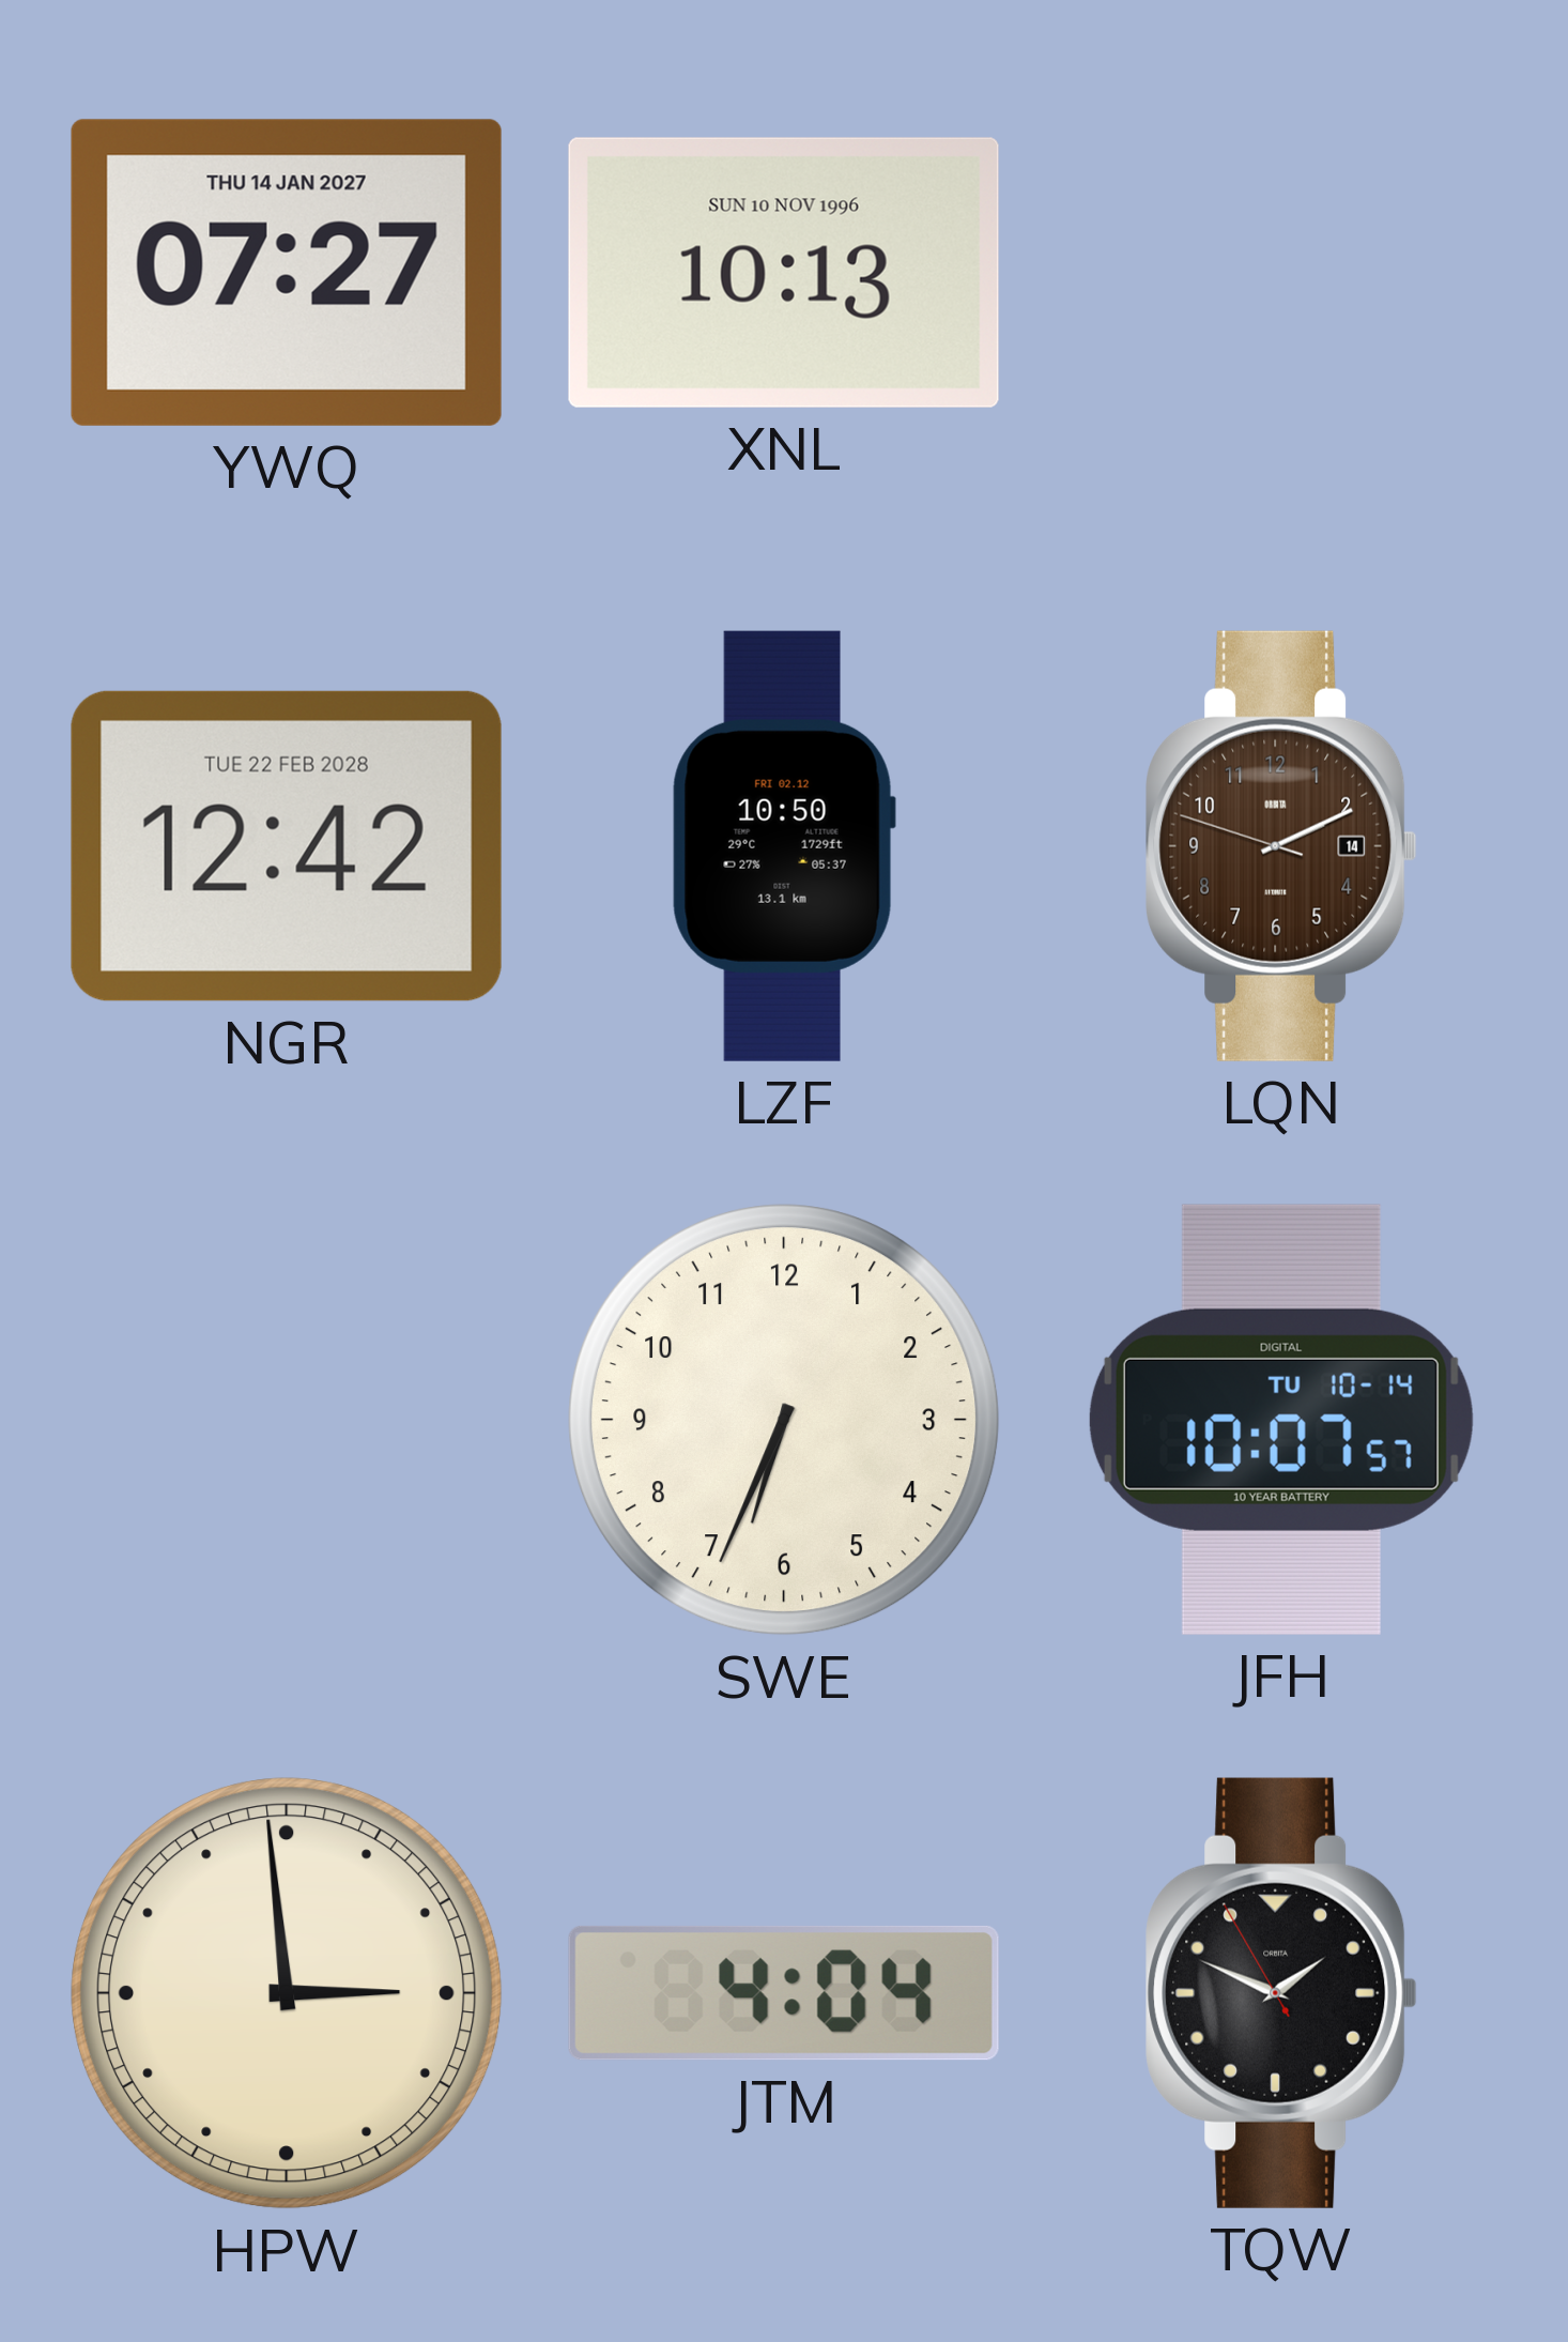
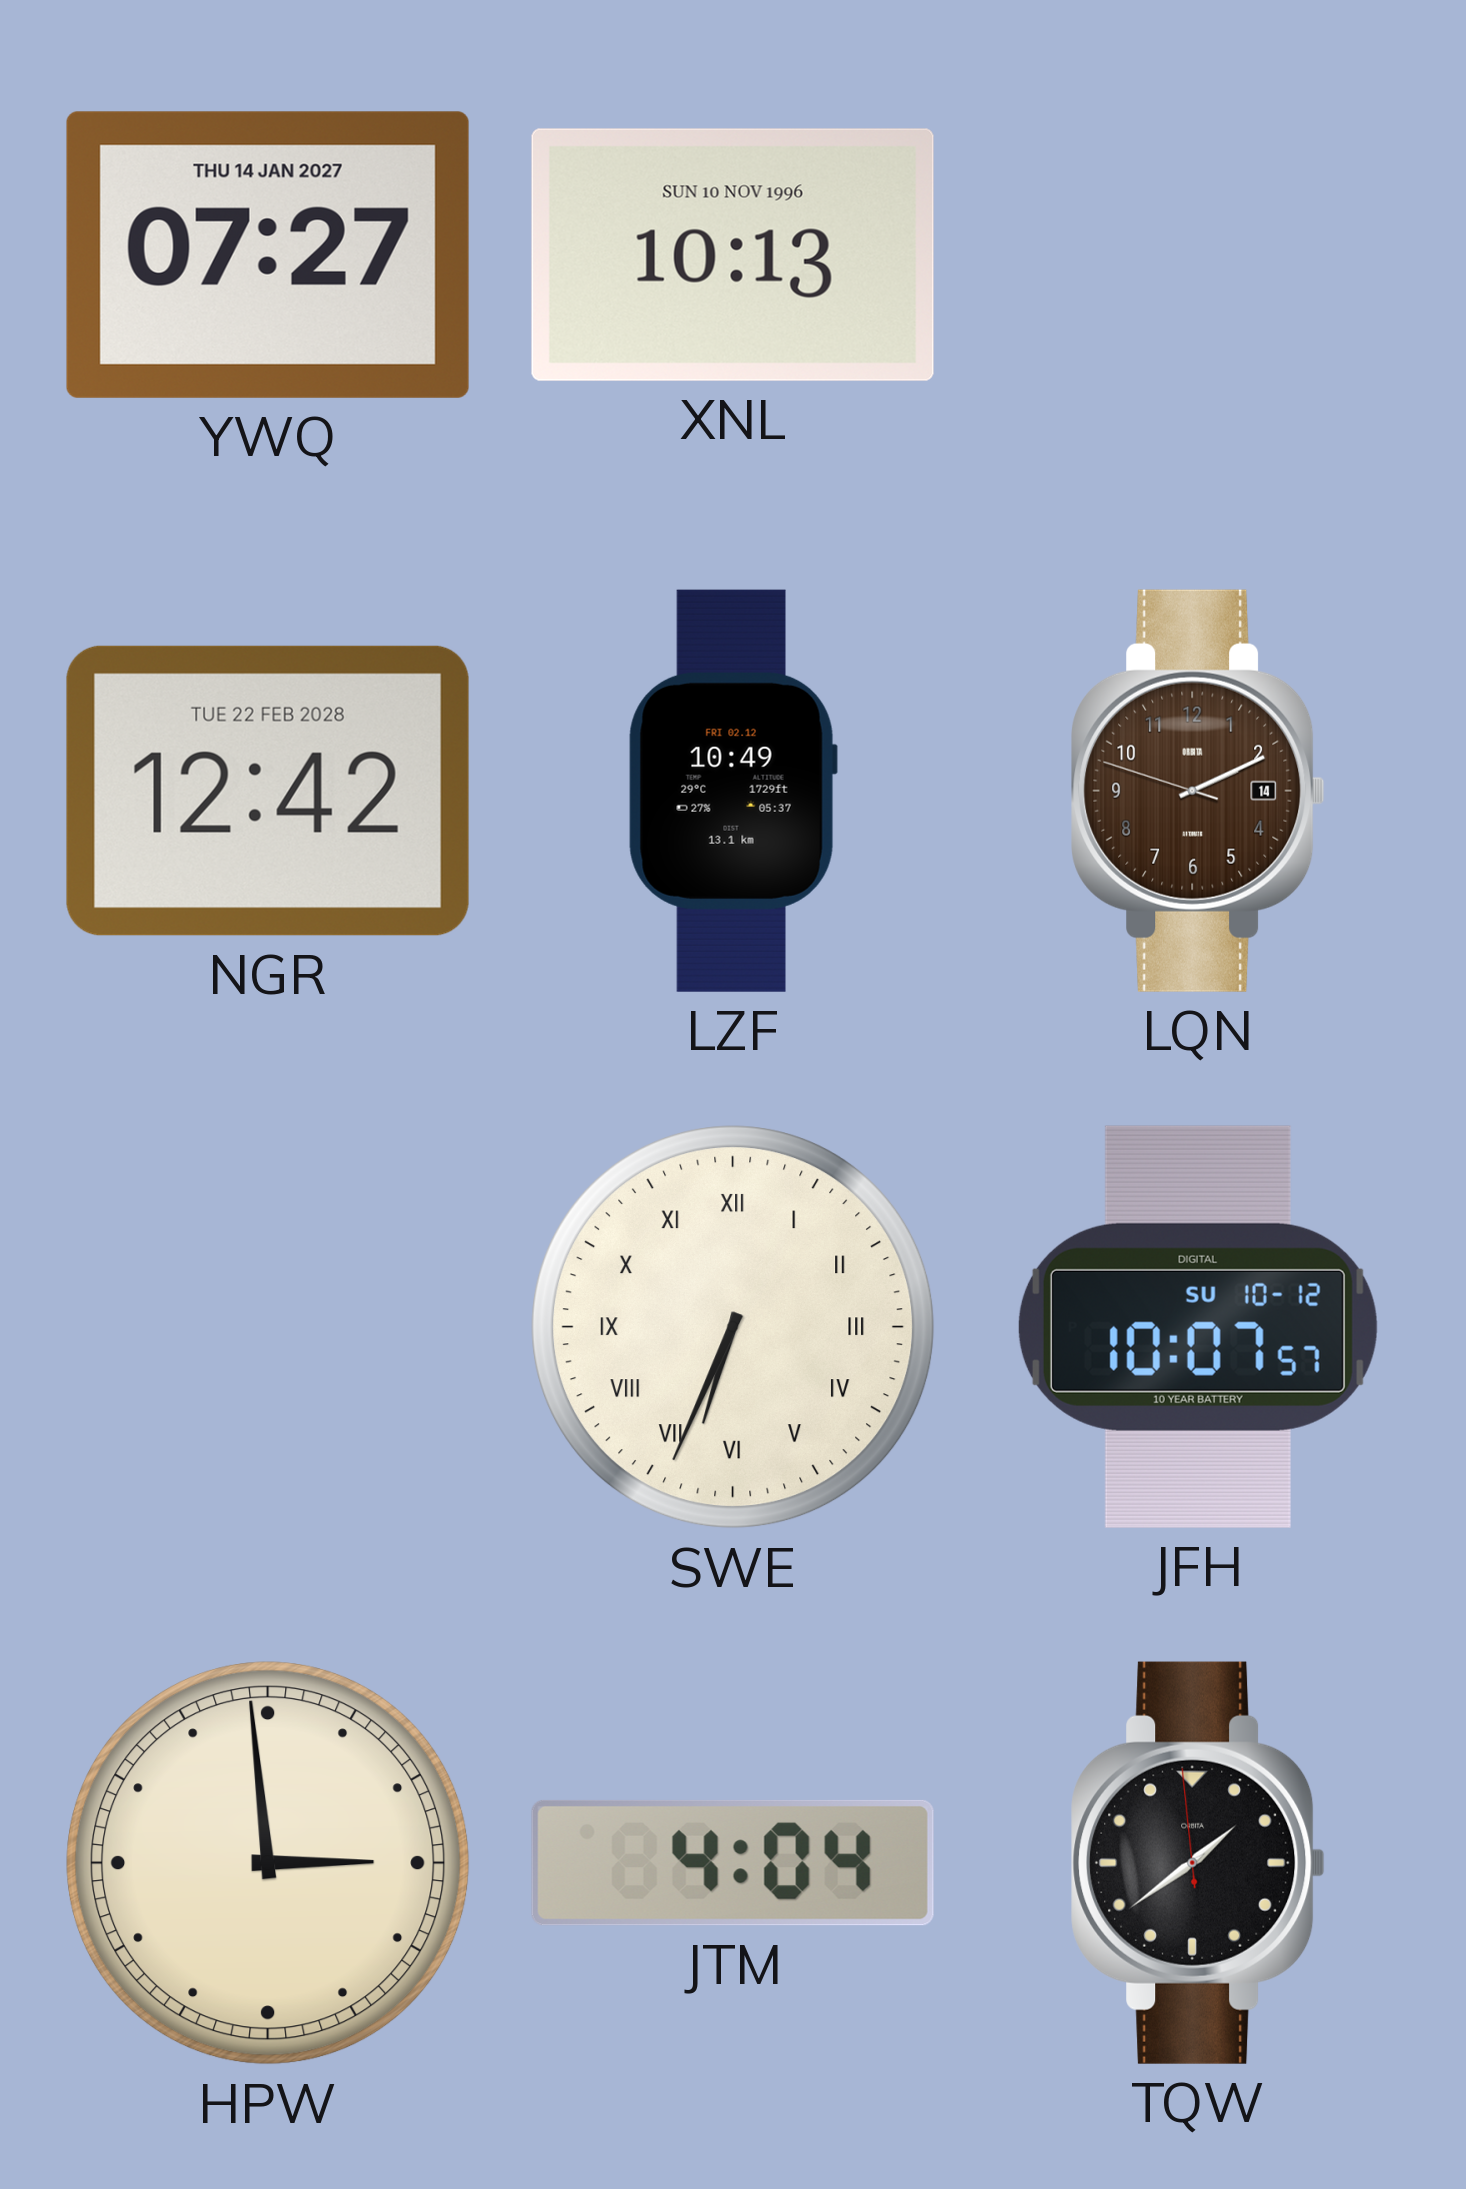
LZF: 10:50 -> 10:49 (733, 791)
SWE numerals: Arabic -> Roman (733, 1327)
JFH date: TU 10-14 -> SU 10-12 (1198, 1327)
TQW: 1:48 -> 1:38 (1198, 1863)
